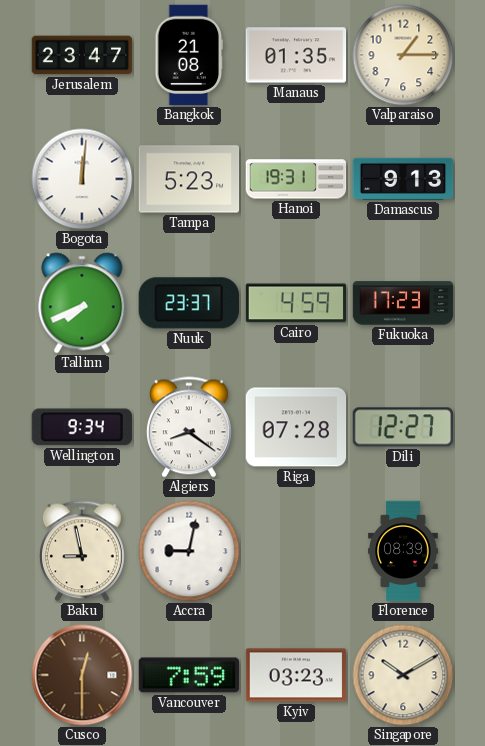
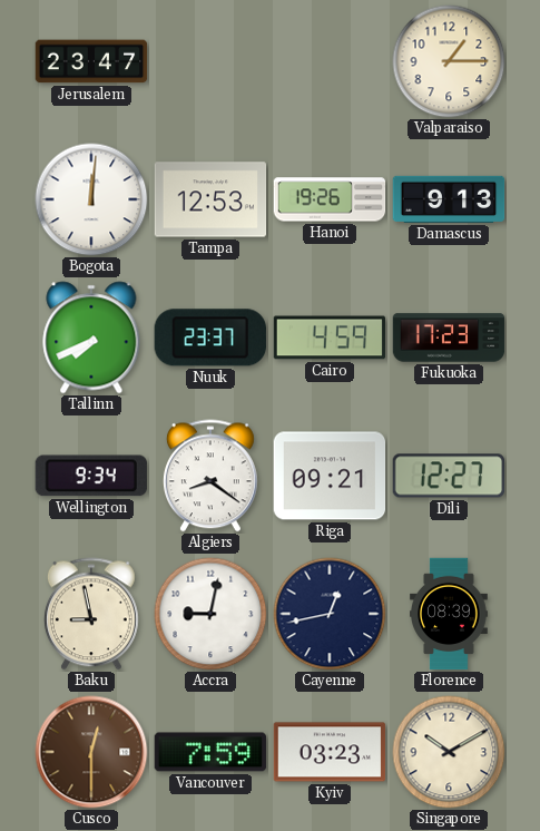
Bangkok: 21:08 -> none (189, 55)
Manaus: 01:35 -> none (296, 55)
Tampa: 5:23 -> 12:53 (210, 199)
Hanoi: 19:31 -> 19:26 (330, 199)
Riga: 07:28 -> 09:21 (330, 476)
Cayenne: none -> 12:43 (330, 614)
